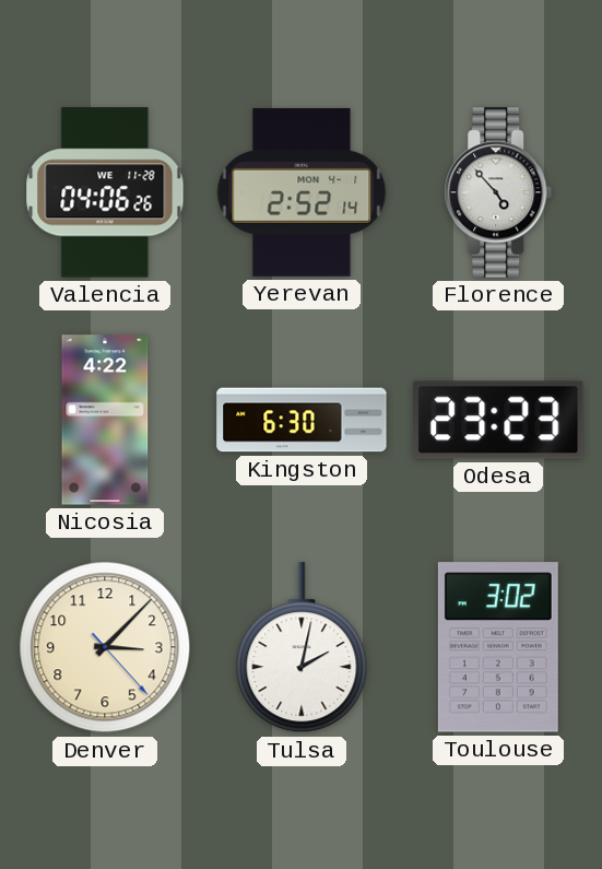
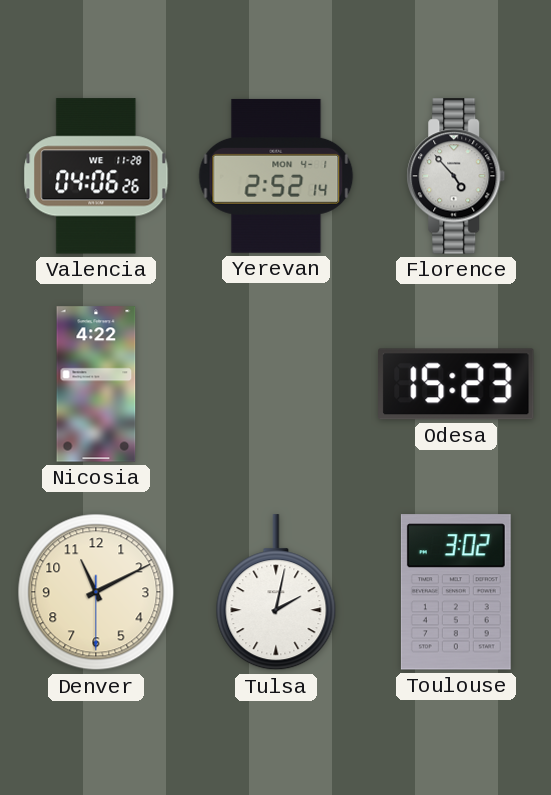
Kingston: 6:30 -> none (302, 420)
Odesa: 23:23 -> 15:23 (456, 384)
Denver: 3:07 -> 11:10 (96, 592)
